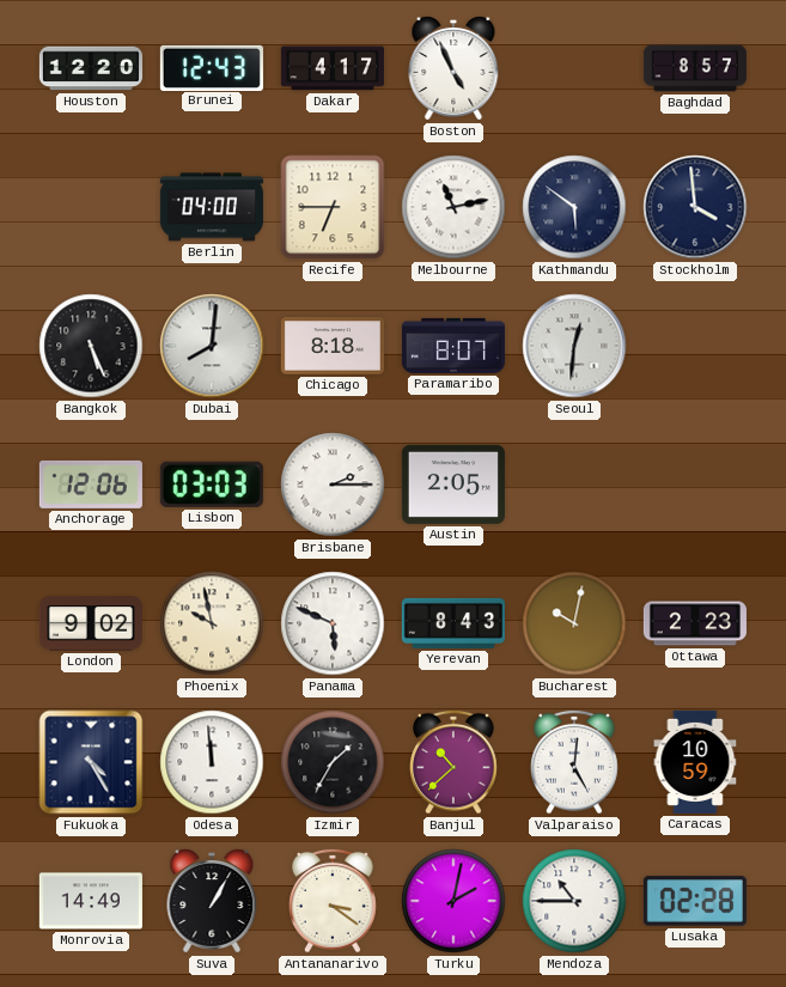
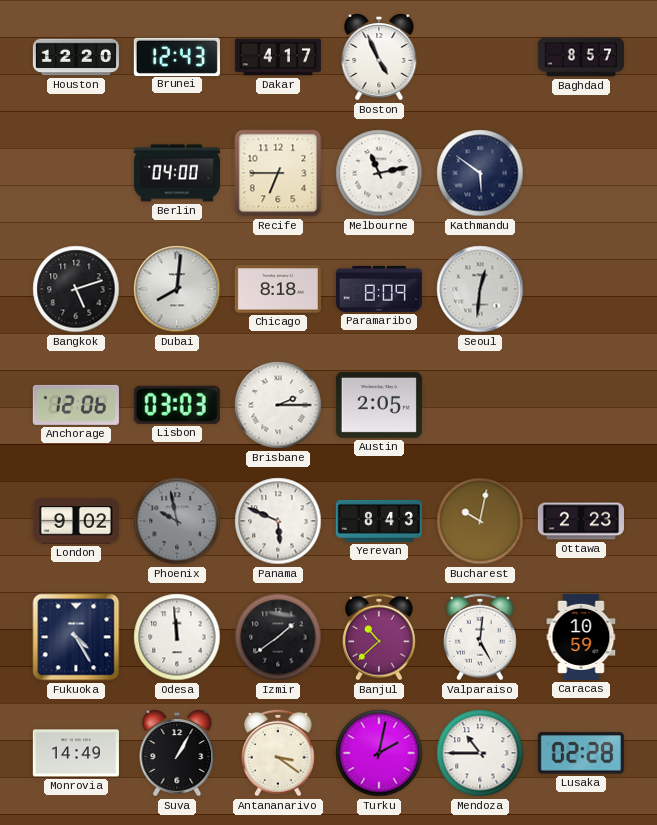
Stockholm: 3:59 -> none (695, 207)
Bangkok: 5:26 -> 5:12 (76, 289)
Paramaribo: 8:07 -> 8:09 (379, 289)
Phoenix dial: cream -> grey (177, 521)
Izmir: 1:35 -> 1:39 (278, 637)
